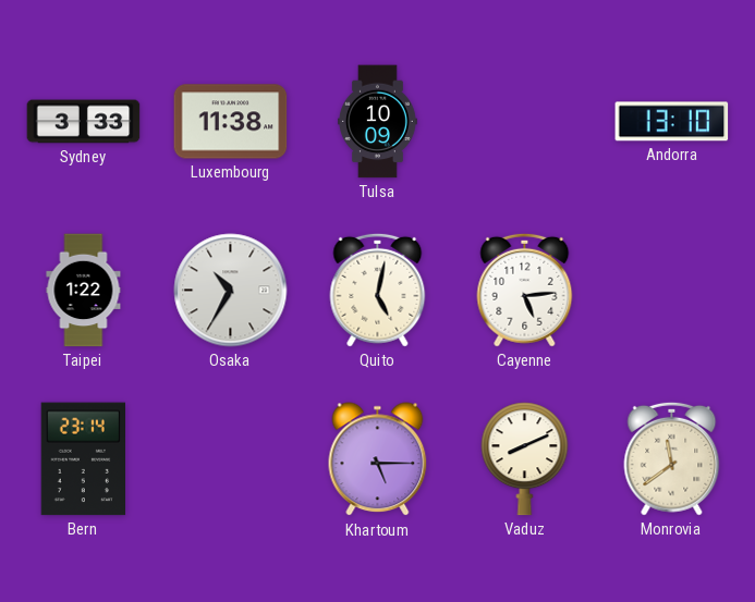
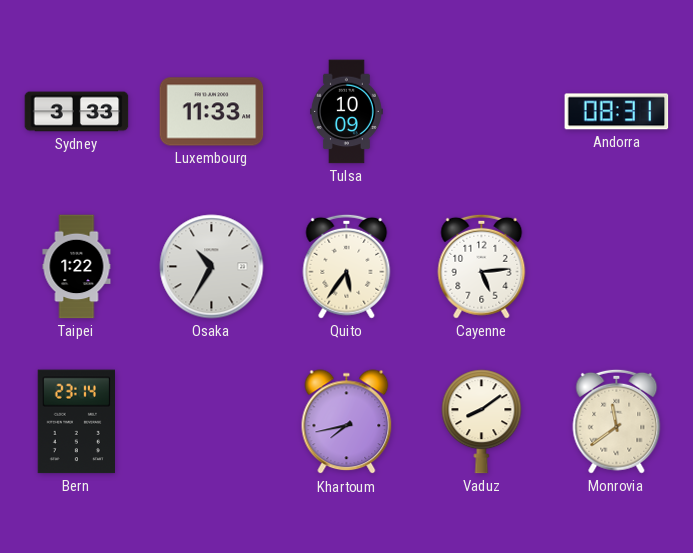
Luxembourg: 11:38 -> 11:33 (212, 112)
Andorra: 13:10 -> 08:31 (617, 112)
Quito: 5:02 -> 5:36 (347, 266)
Khartoum: 5:15 -> 7:43 (347, 422)
Vaduz: 8:11 -> 8:09 (482, 422)
